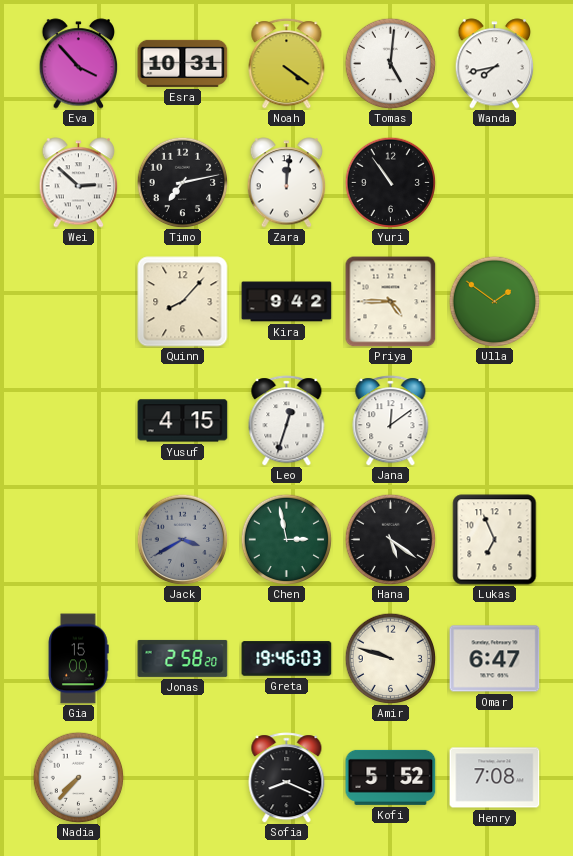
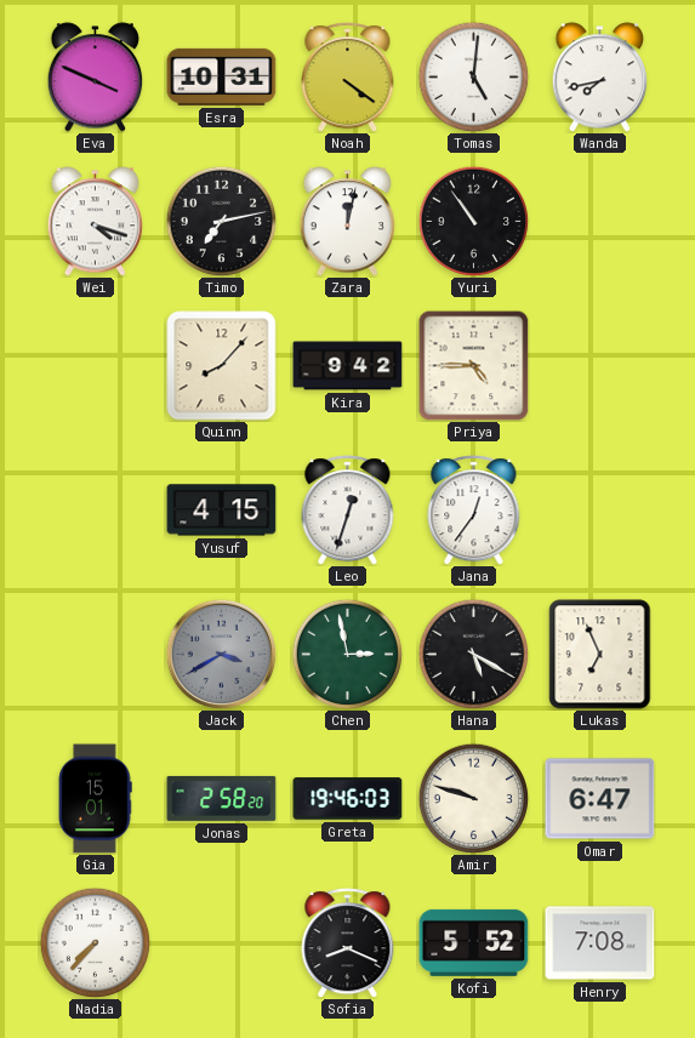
Eva: 3:53 -> 3:49 (96, 78)
Wei: 2:52 -> 4:18 (96, 222)
Zara: 12:01 -> 12:02 (348, 222)
Ulla: 1:51 -> none (494, 301)
Jana: 12:09 -> 12:36 (474, 511)
Hana: 5:21 -> 5:20 (473, 654)
Gia: 15:00 -> 15:01 (95, 799)
